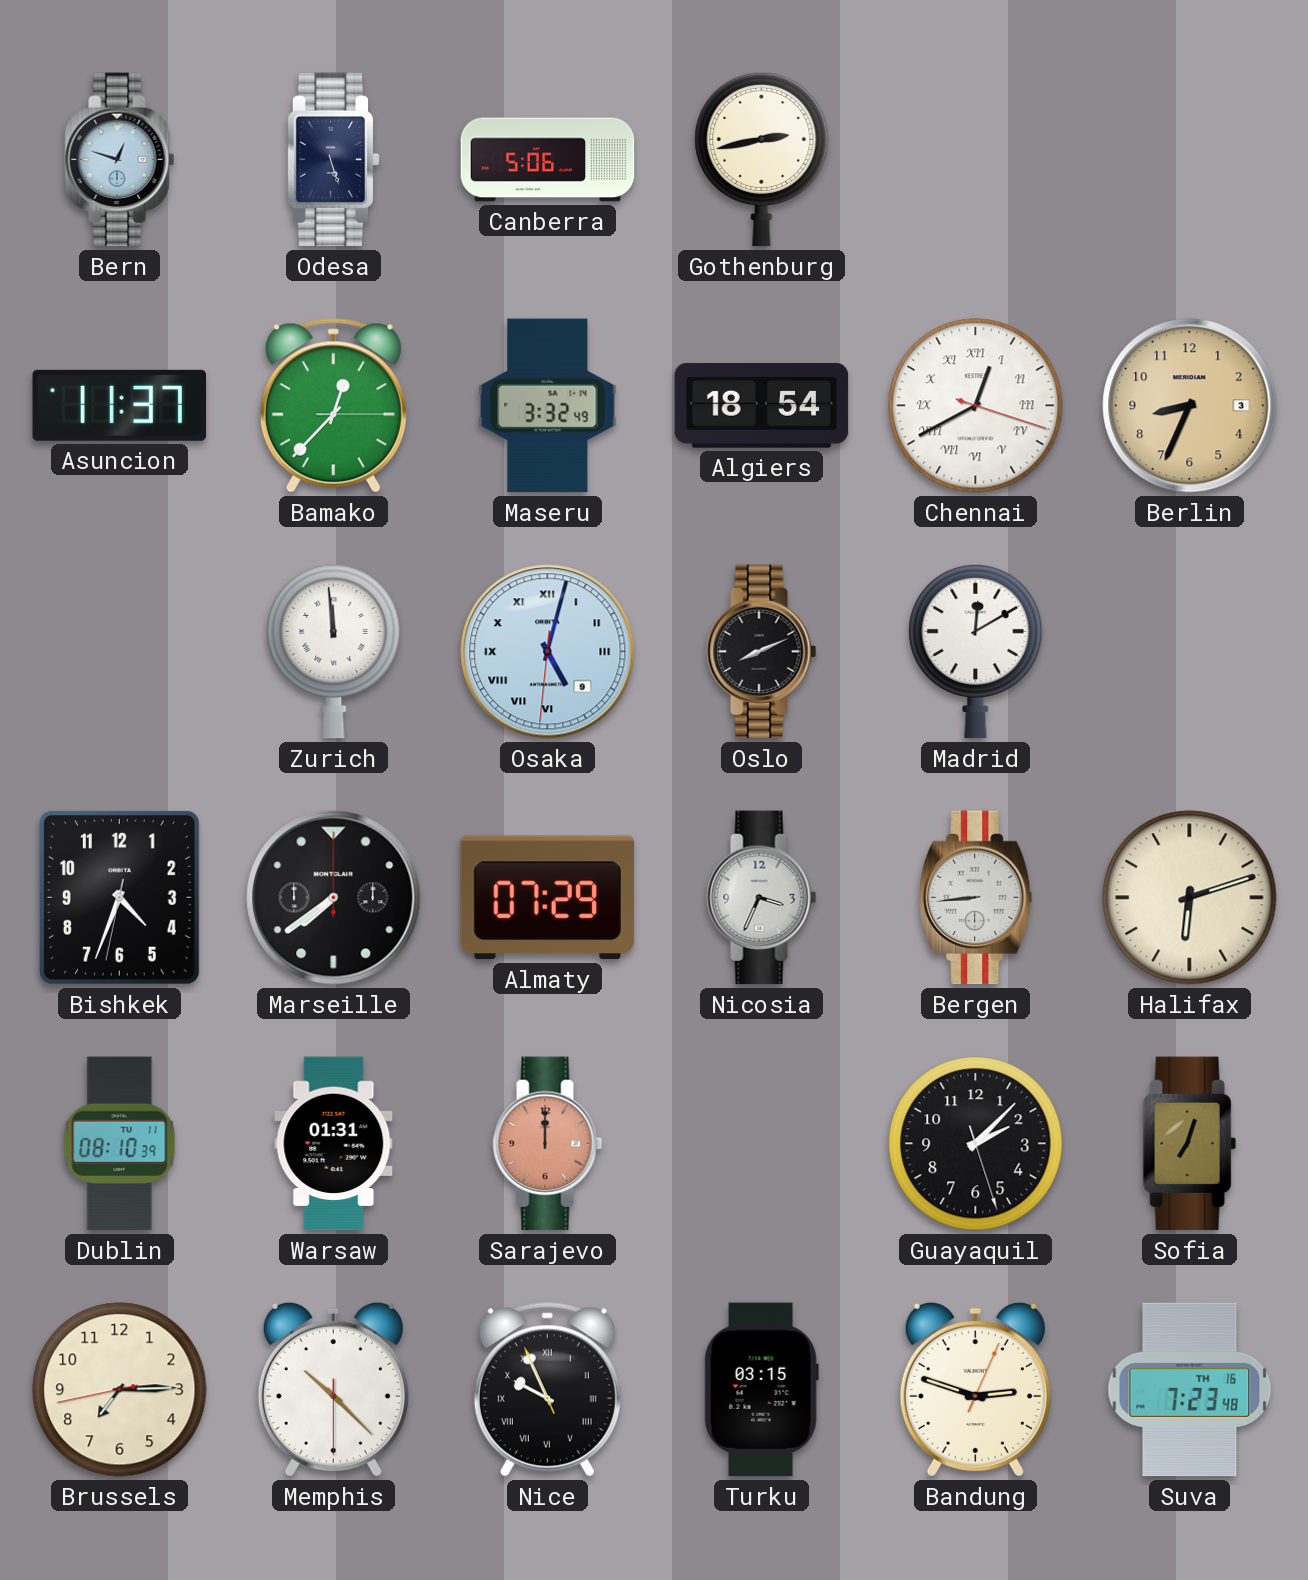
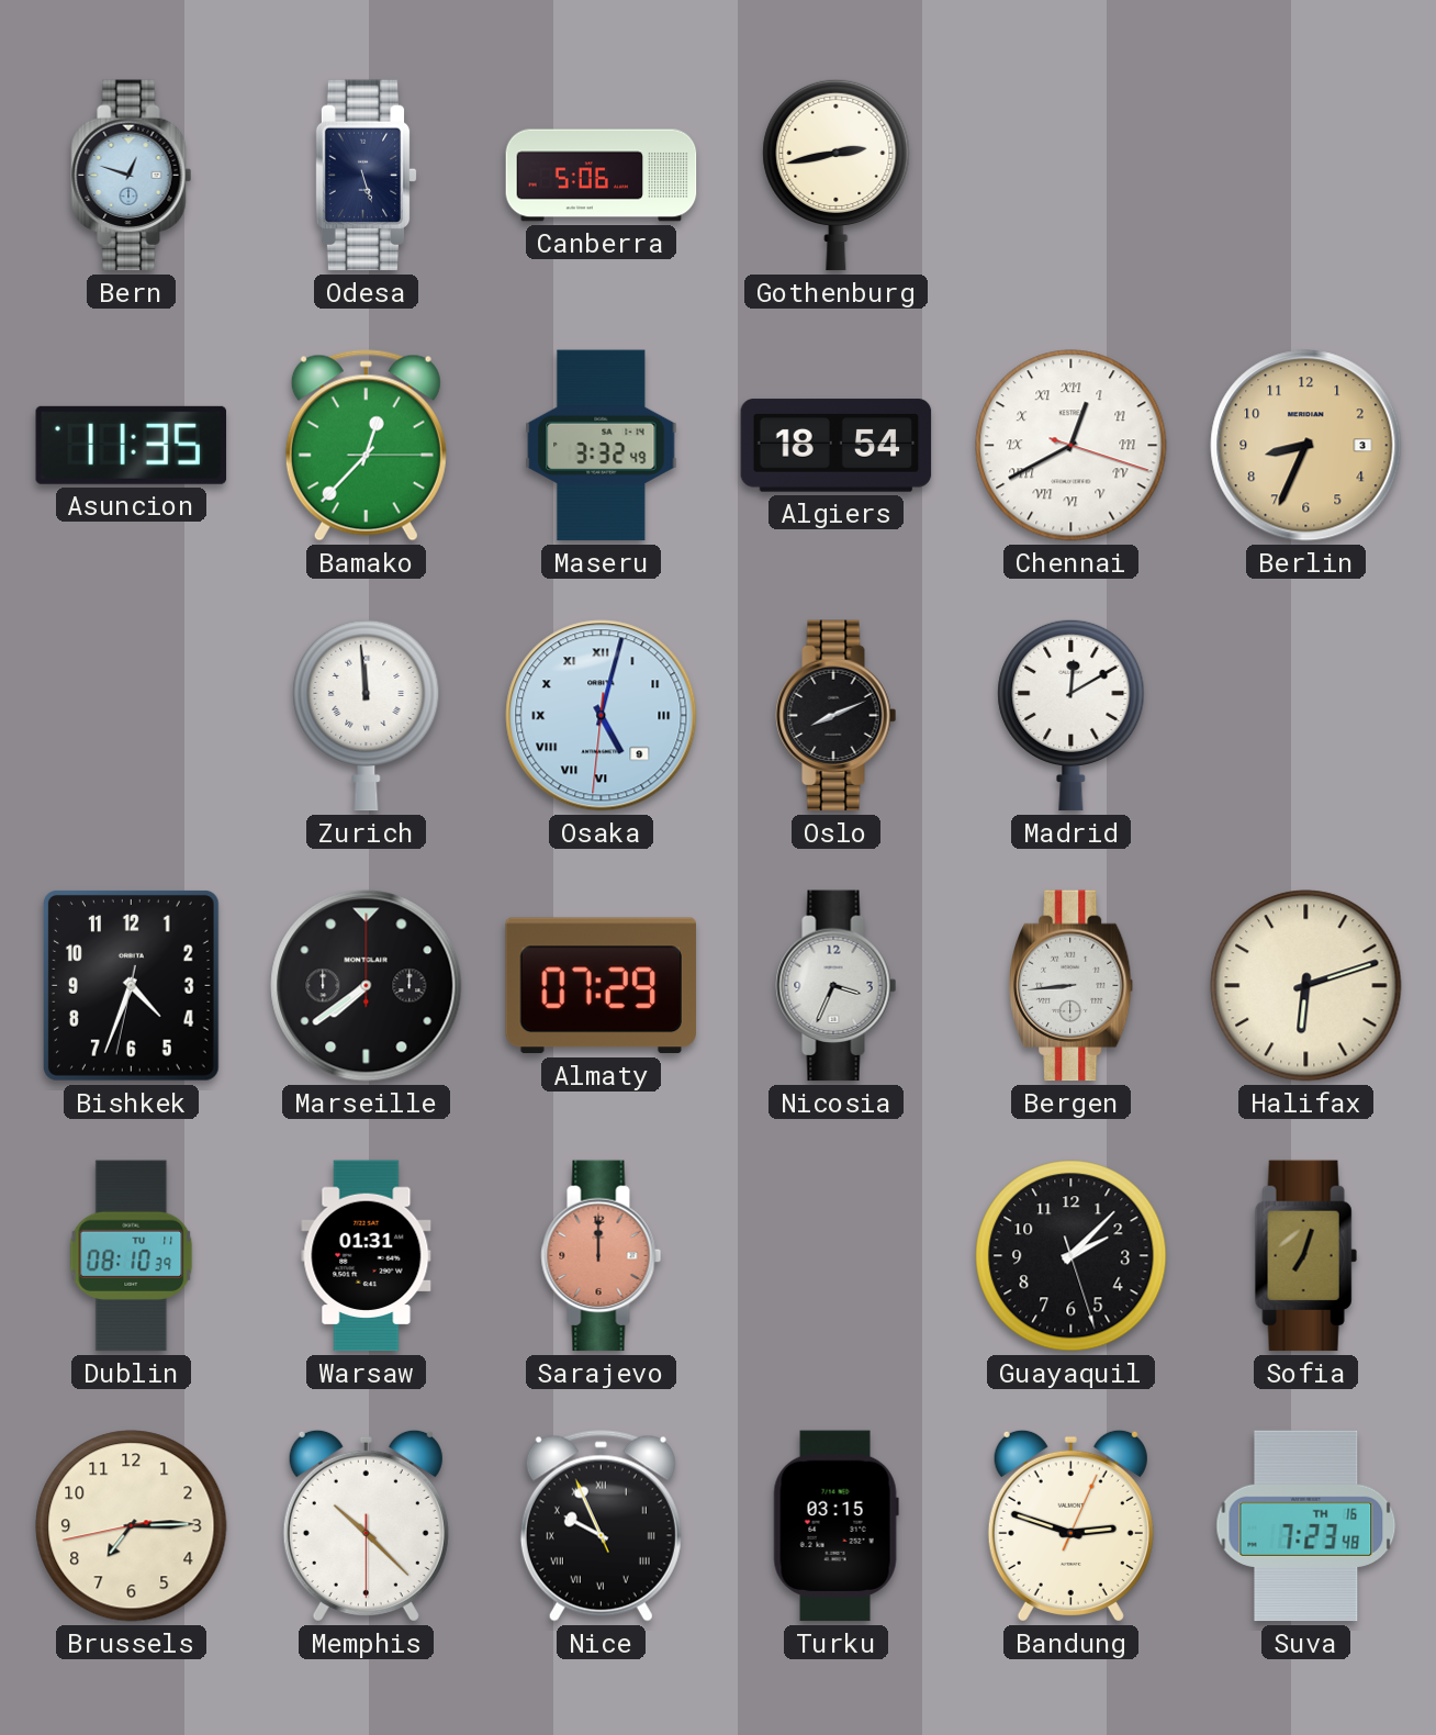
Asuncion: 11:37 -> 11:35 (132, 445)
